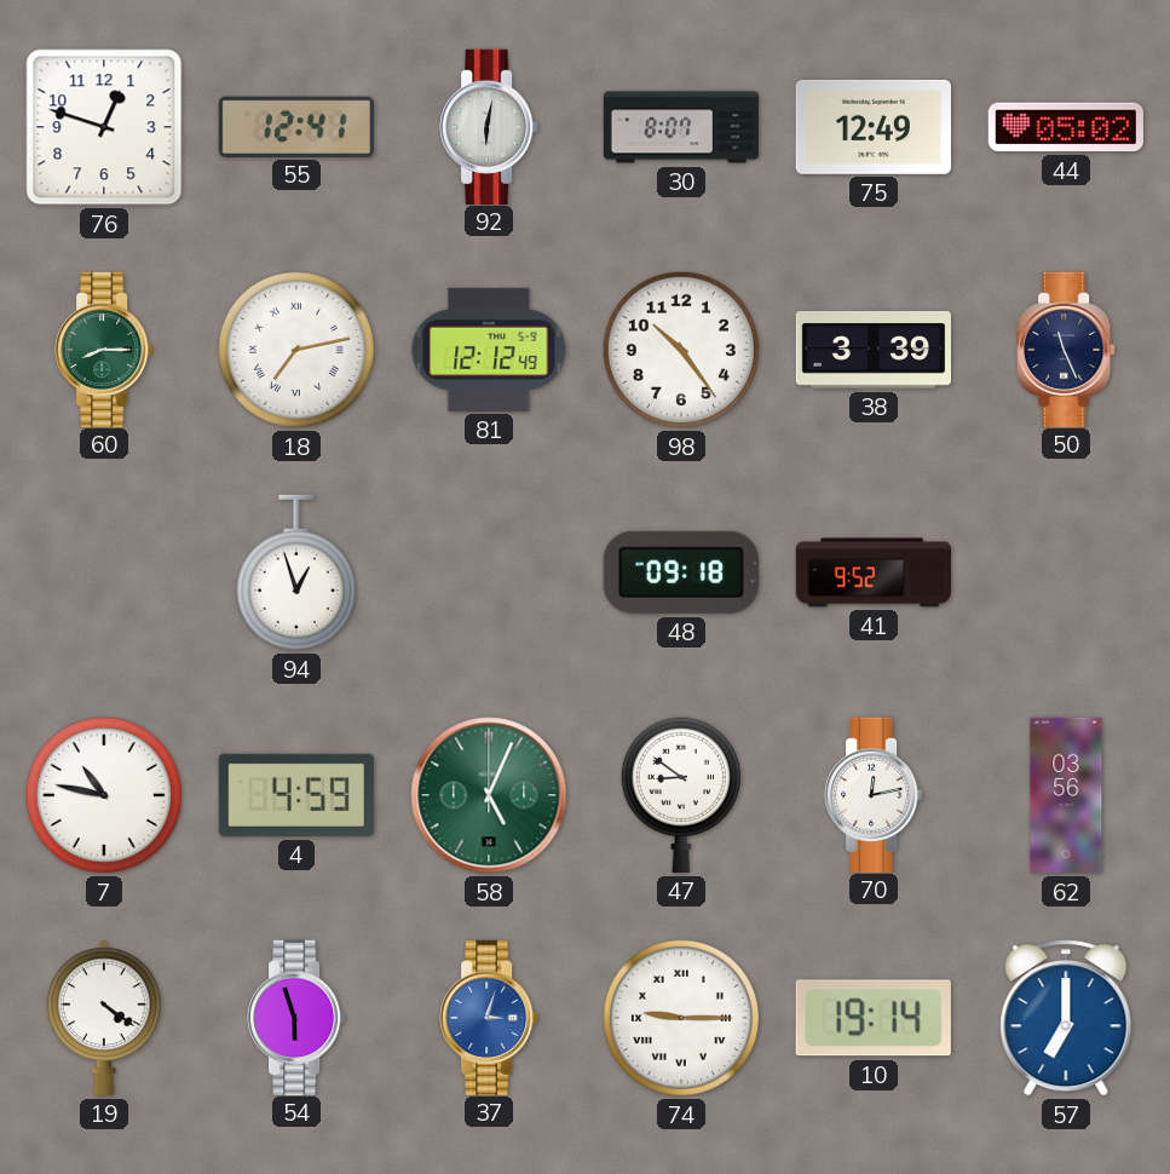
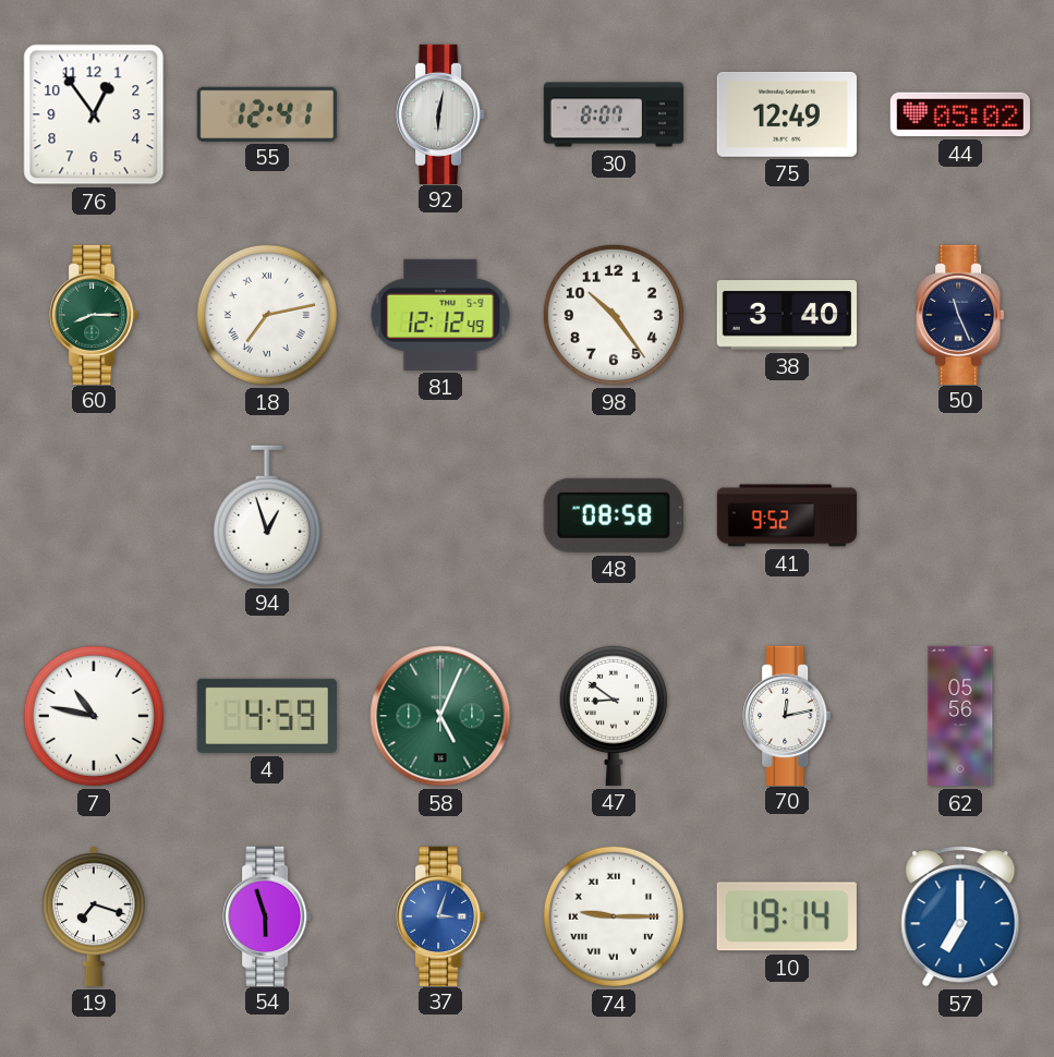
76: 12:48 -> 12:54 (94, 114)
38: 3:39 -> 3:40 (786, 316)
48: 09:18 -> 08:58 (614, 515)
62: 03:56 -> 05:56 (960, 716)
19: 4:21 -> 7:18 (94, 916)
